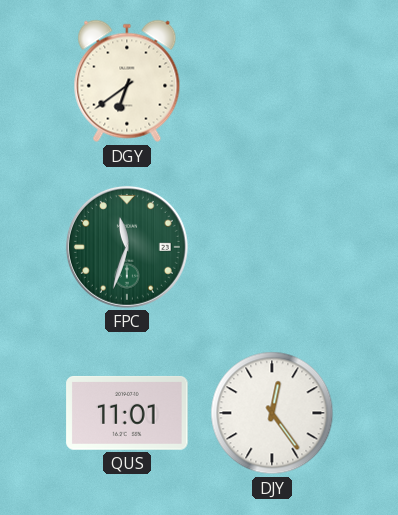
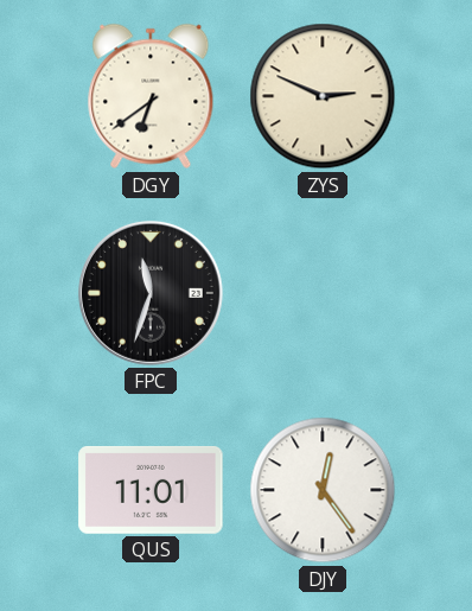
ZYS: none -> 2:49 (323, 96)
FPC dial: green -> black (151, 293)
